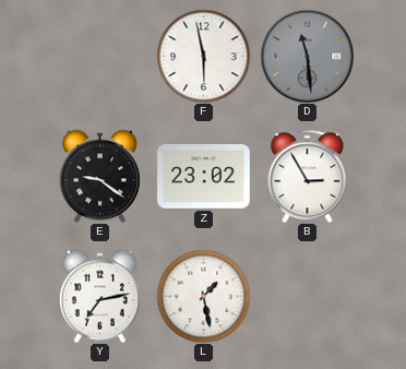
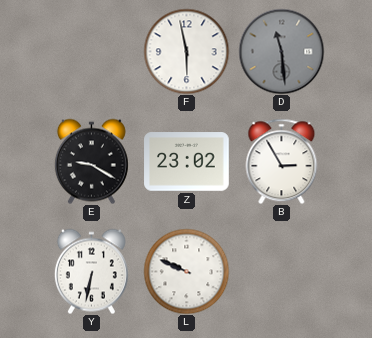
E: 9:21 -> 9:20 (91, 161)
Y: 7:13 -> 6:32 (91, 271)
L: 1:28 -> 9:49 (186, 271)
